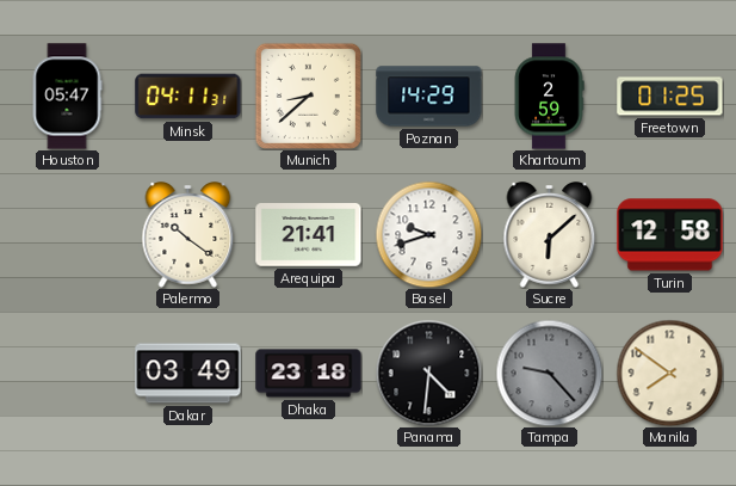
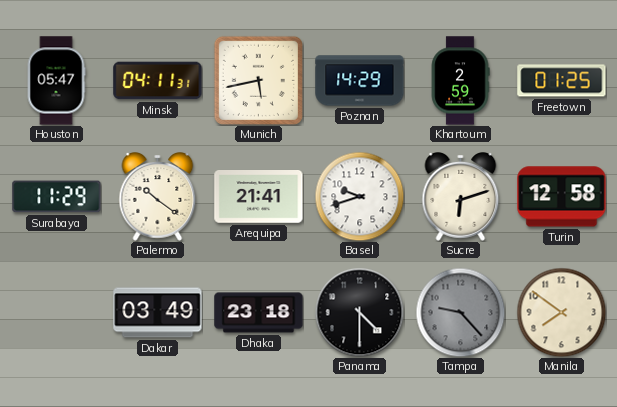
Munich: 8:38 -> 5:43 (258, 80)
Surabaya: none -> 11:29 (57, 197)
Sucre: 6:08 -> 6:12 (461, 197)
Panama: 4:31 -> 4:30 (359, 312)
